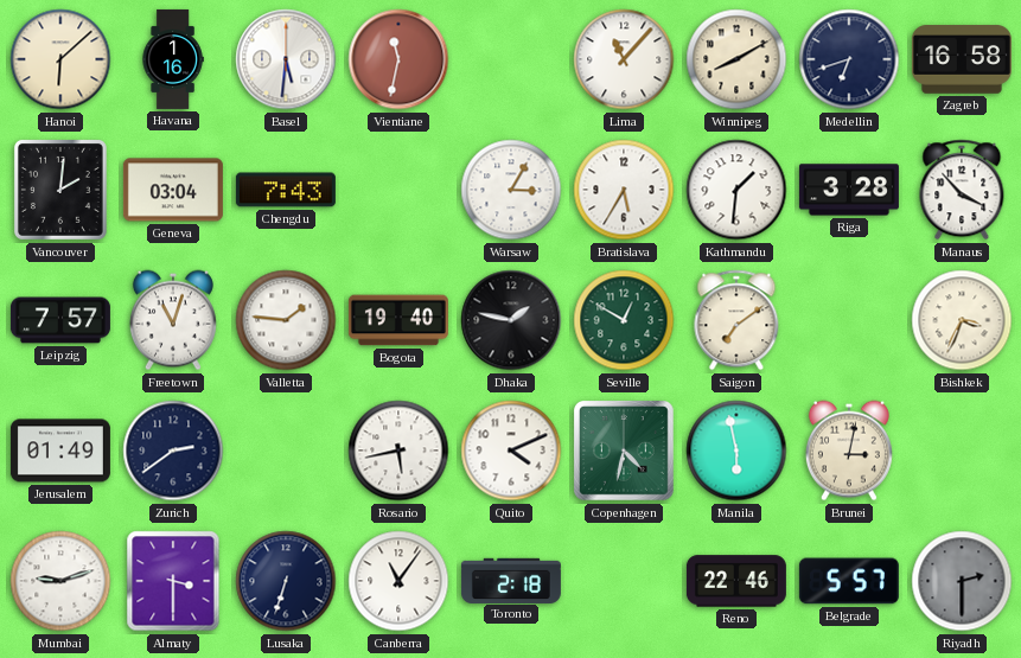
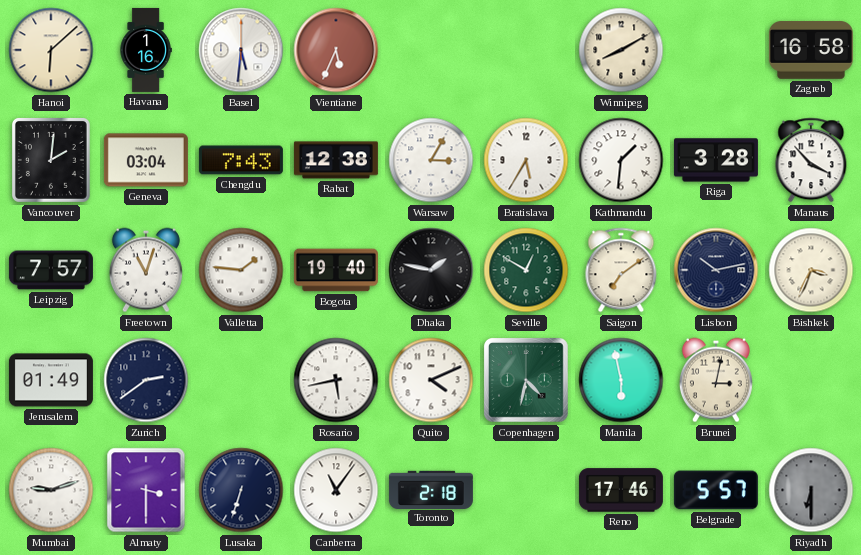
Vientiane: 11:32 -> 5:34 (336, 50)
Lima: 11:07 -> none (624, 59)
Medellin: 6:42 -> none (849, 59)
Rabat: none -> 12:38 (336, 160)
Lisbon: none -> 10:13 (716, 270)
Reno: 22:46 -> 17:46 (621, 490)
Riyadh: 2:30 -> 6:30 (811, 490)
